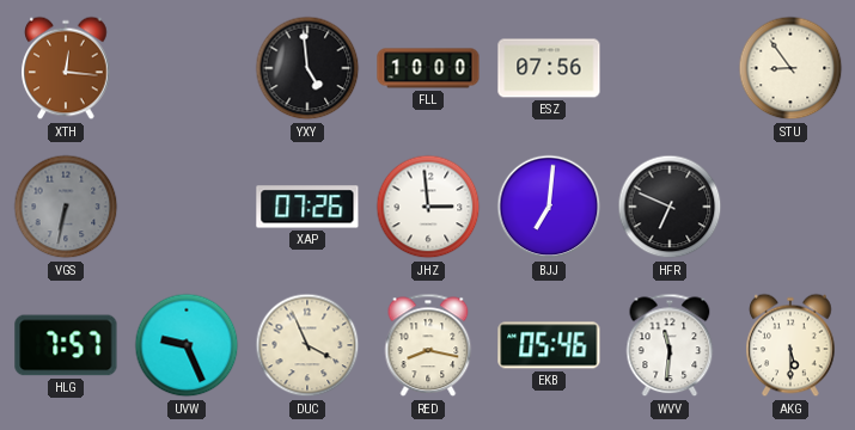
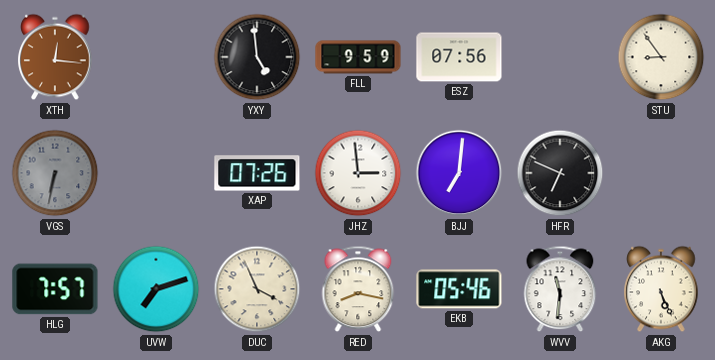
FLL: 10:00 -> 9:59 (358, 57)
UVW: 9:26 -> 7:12 (156, 289)
AKG: 5:30 -> 5:26 (661, 289)
